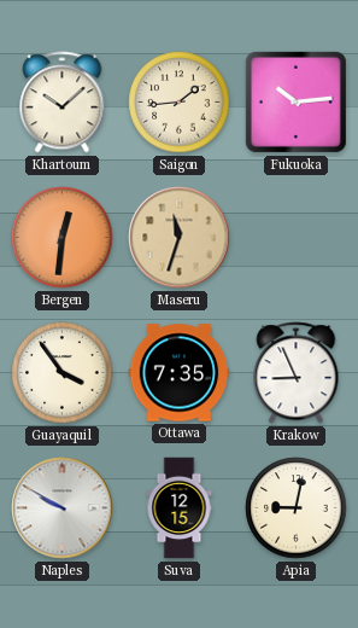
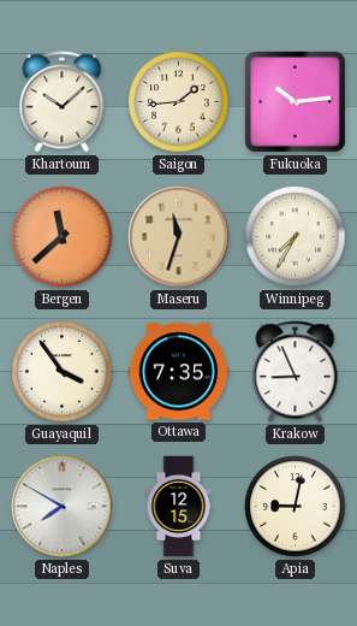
Bergen: 12:31 -> 11:38 (63, 237)
Winnipeg: none -> 7:35 (296, 237)
Naples: 9:50 -> 7:50 (63, 507)
